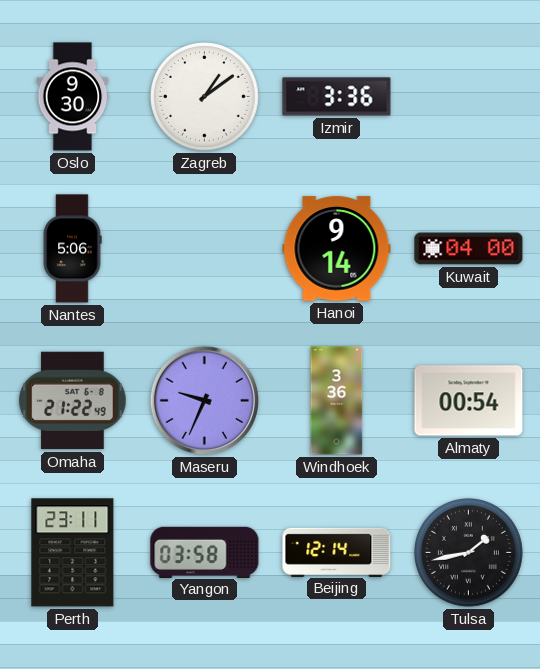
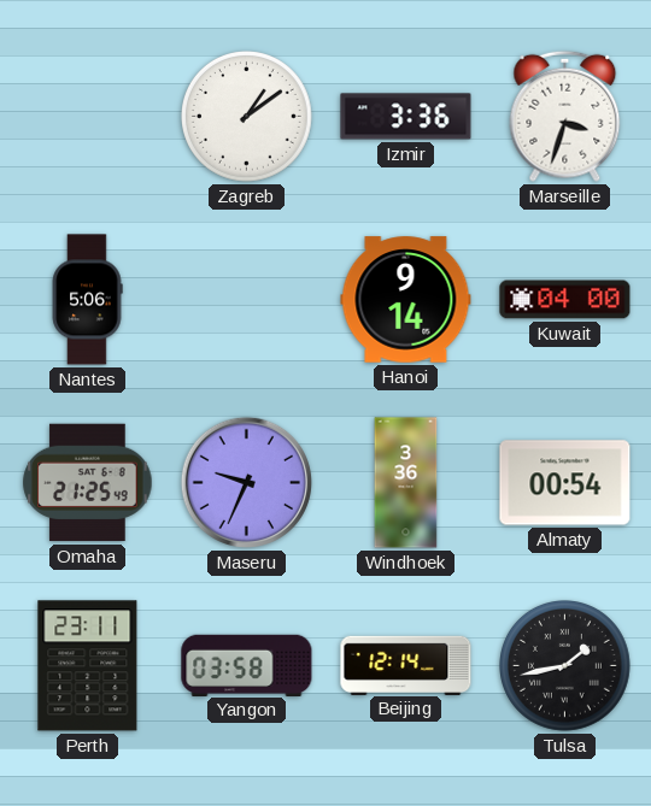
Oslo: 9:30 -> none (73, 97)
Marseille: none -> 3:33 (565, 116)
Omaha: 21:22 -> 21:25 (88, 483)
